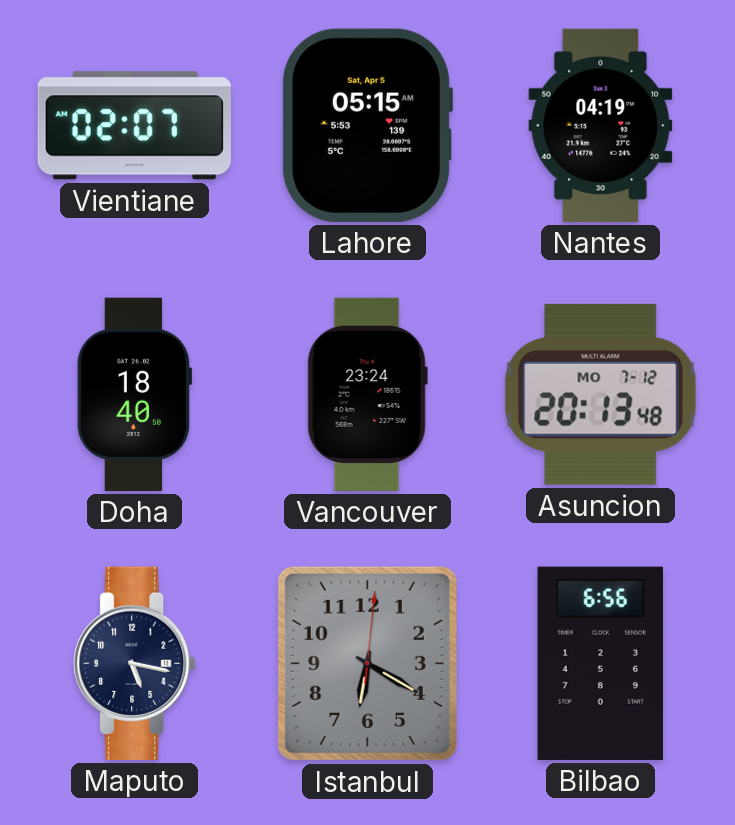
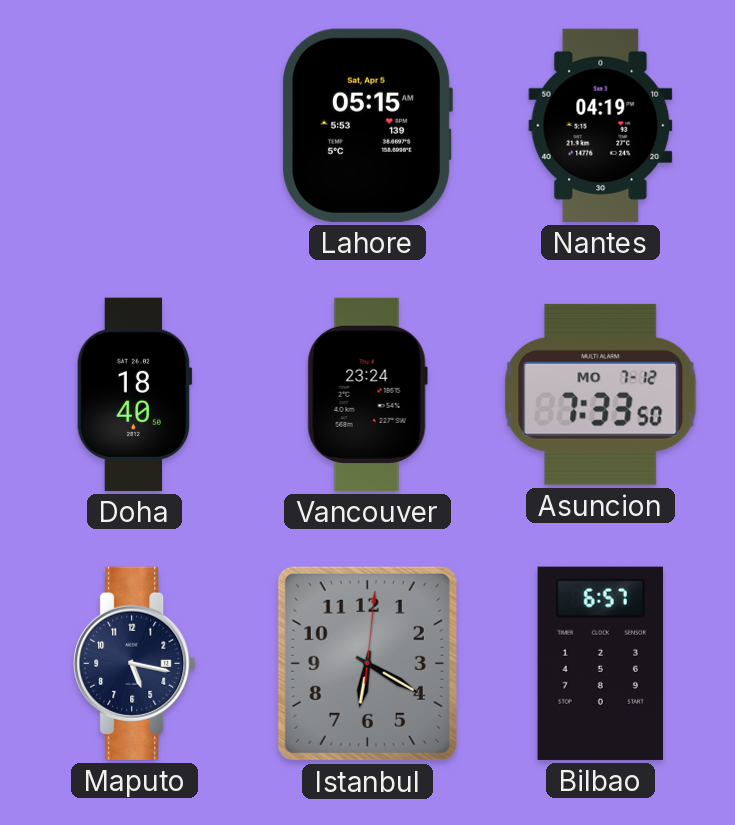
Vientiane: 02:07 -> none (134, 126)
Asuncion: 20:13 -> 7:33 (601, 394)
Bilbao: 6:56 -> 6:57 (600, 663)
